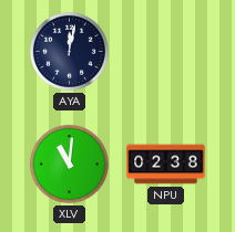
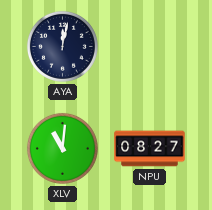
NPU: 02:38 -> 08:27 (150, 149)
